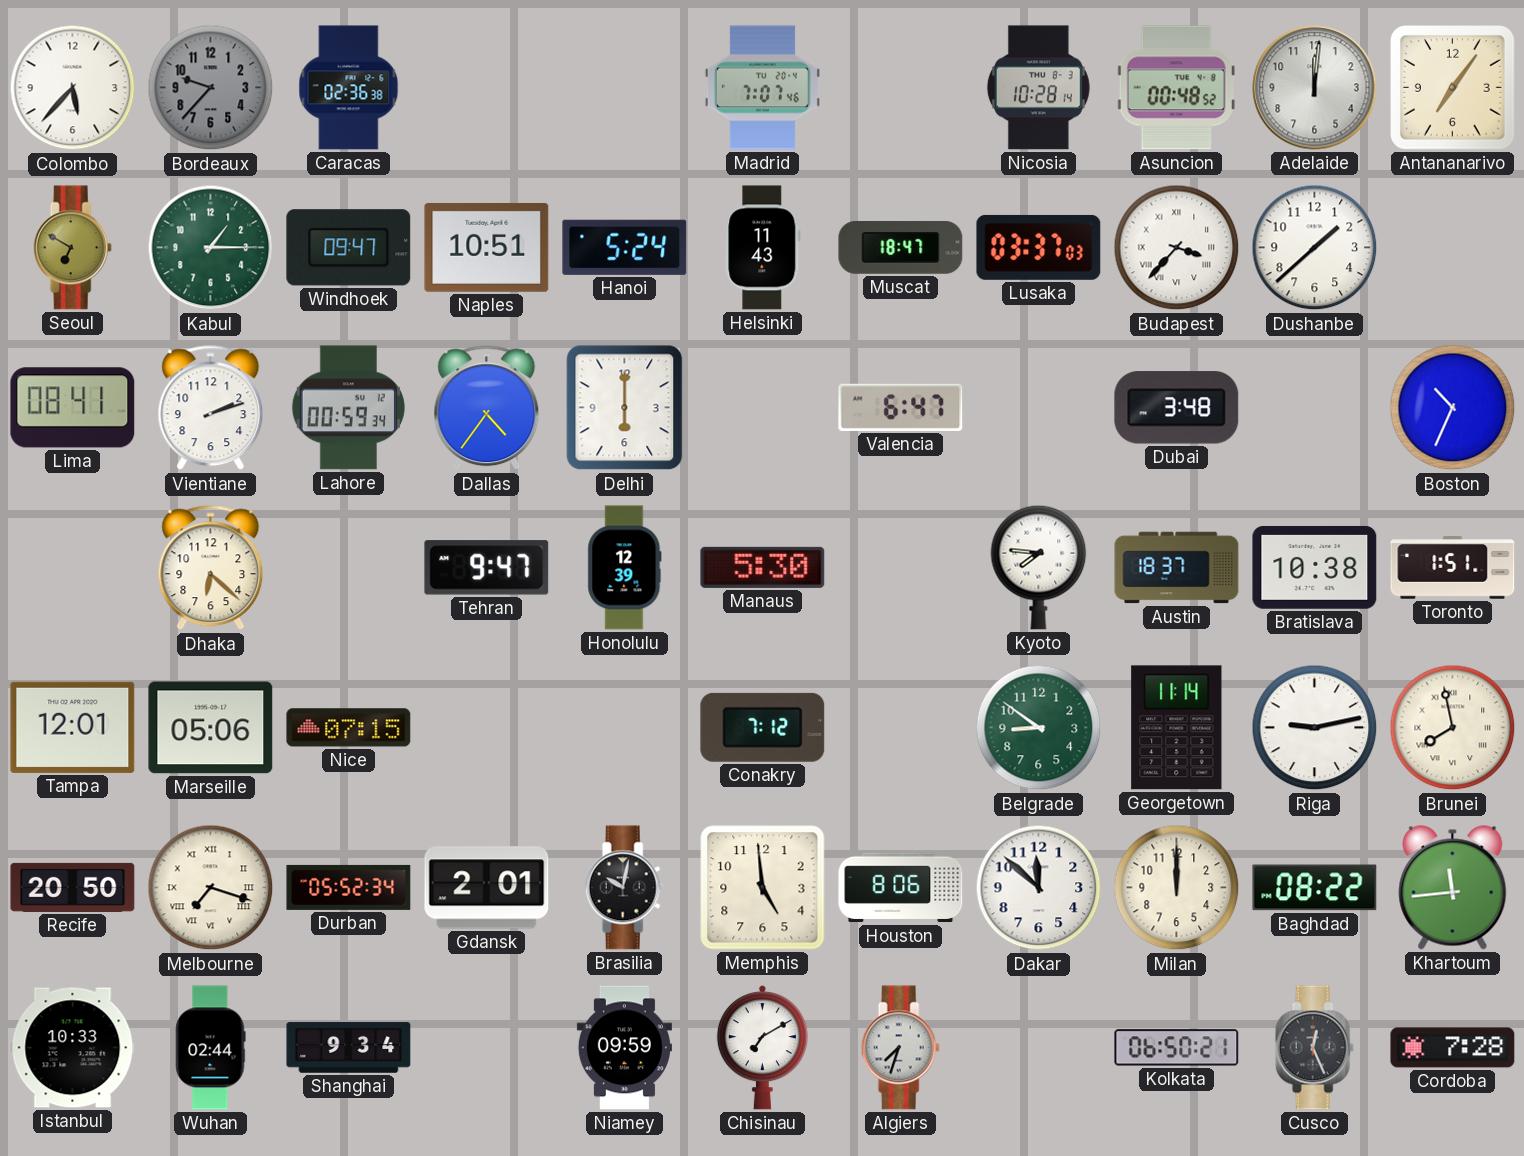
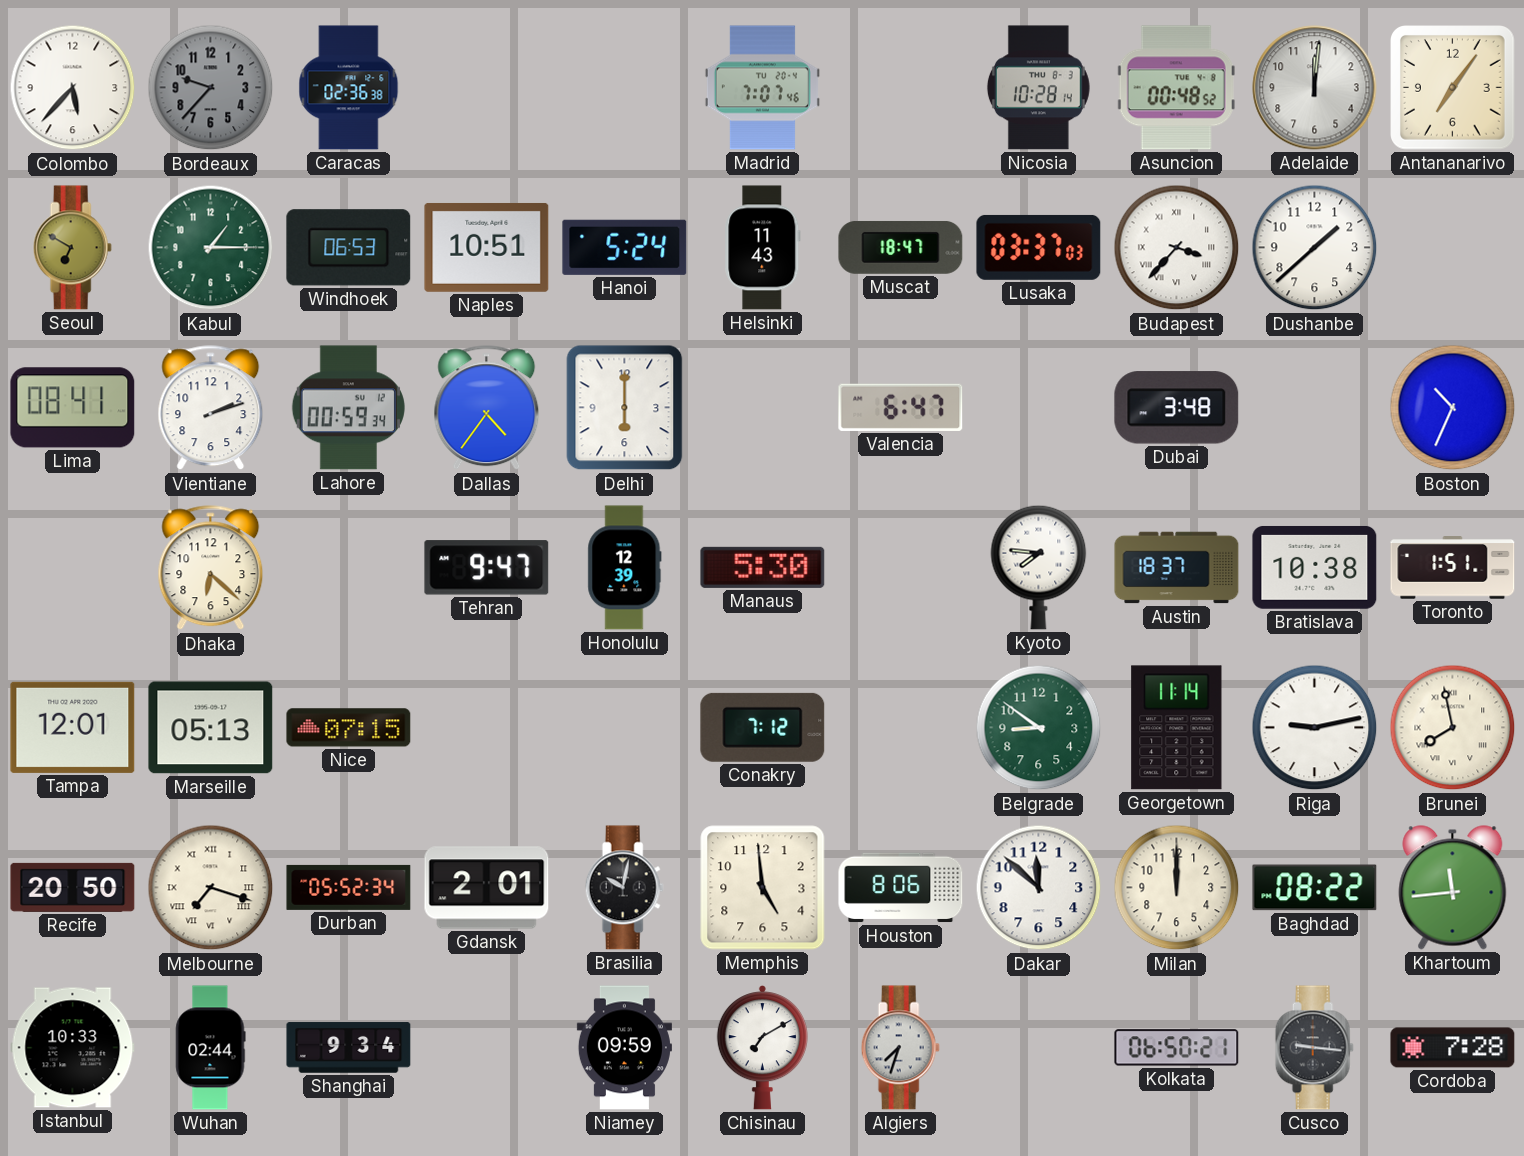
Windhoek: 09:47 -> 06:53 (349, 248)
Marseille: 05:06 -> 05:13 (211, 728)
Cusco: 12:26 -> 9:16 (1314, 1048)
